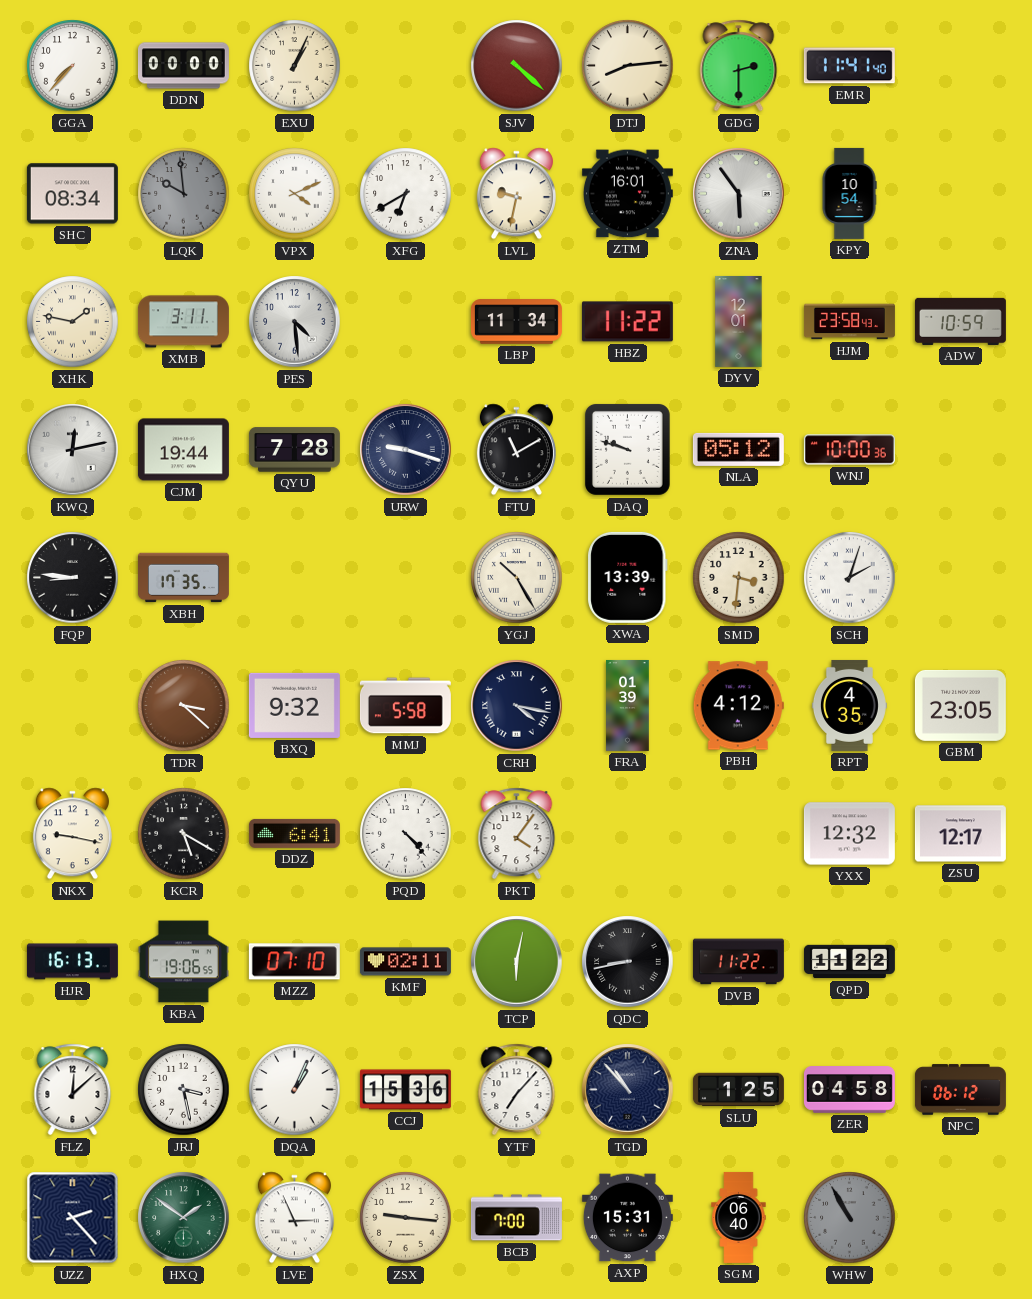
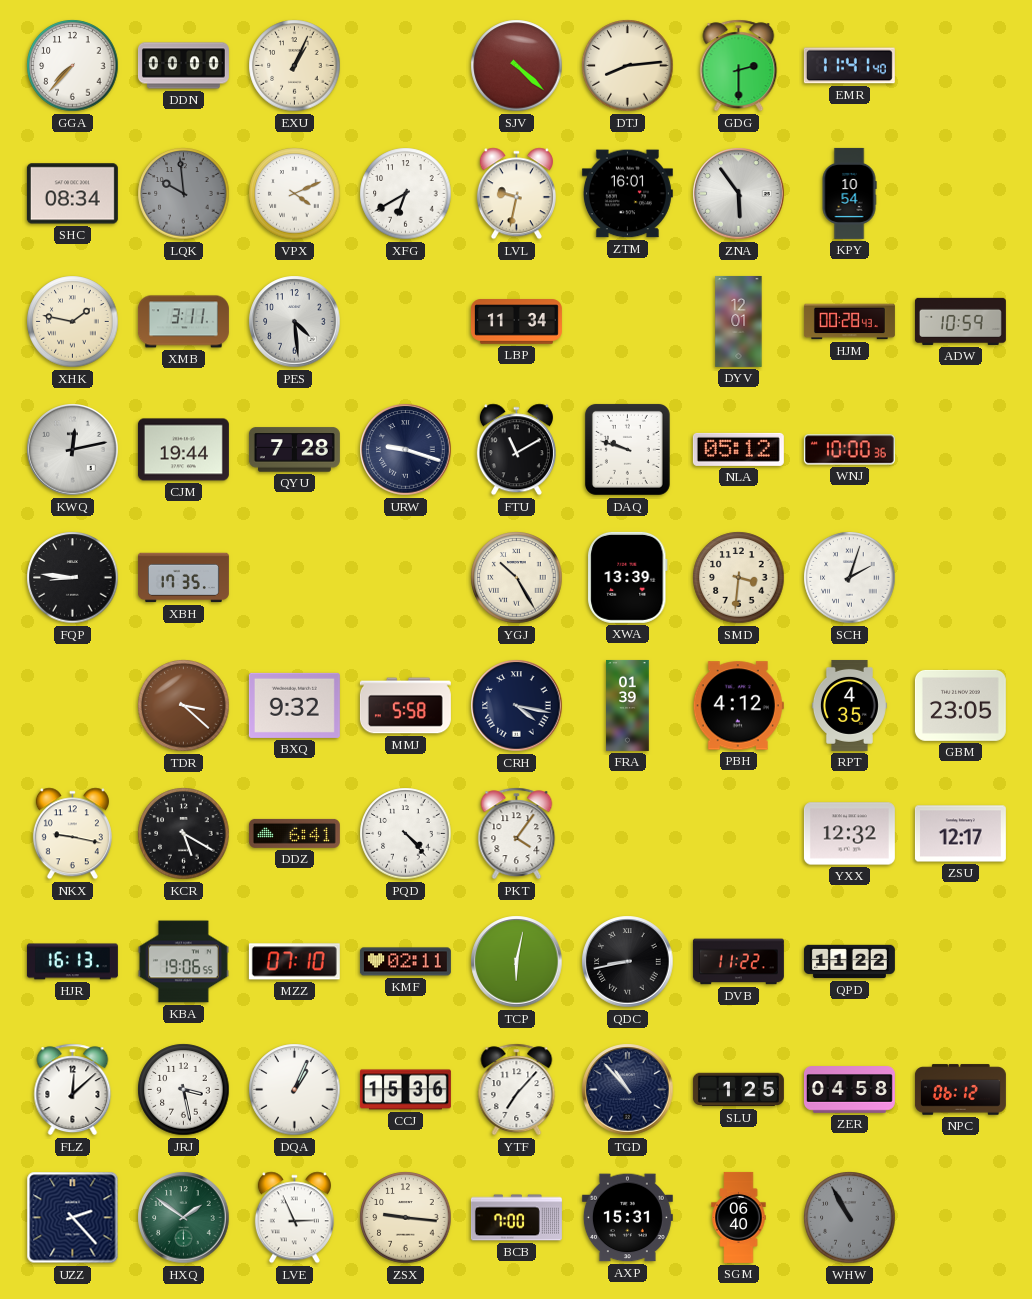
HBZ: 11:22 -> none (627, 322)
HJM: 23:58 -> 00:28 (849, 322)
